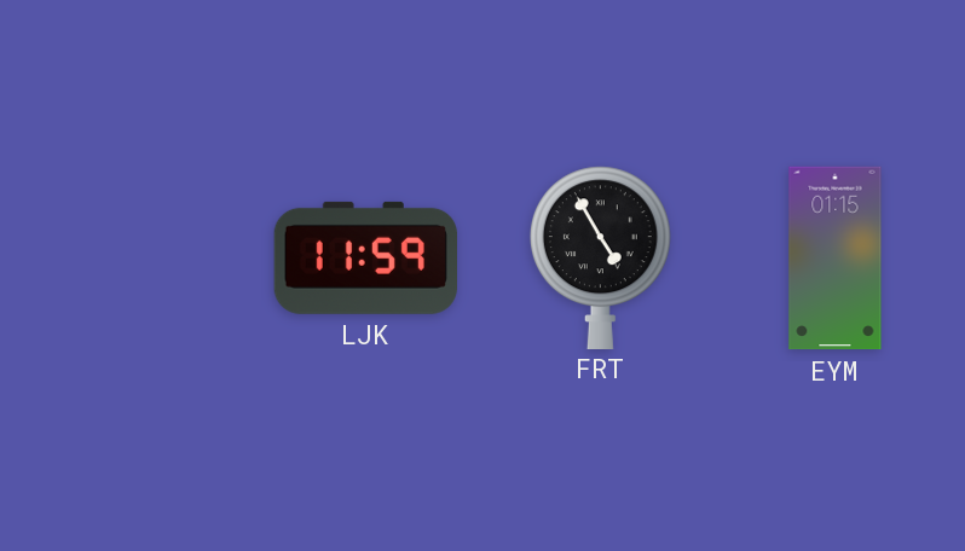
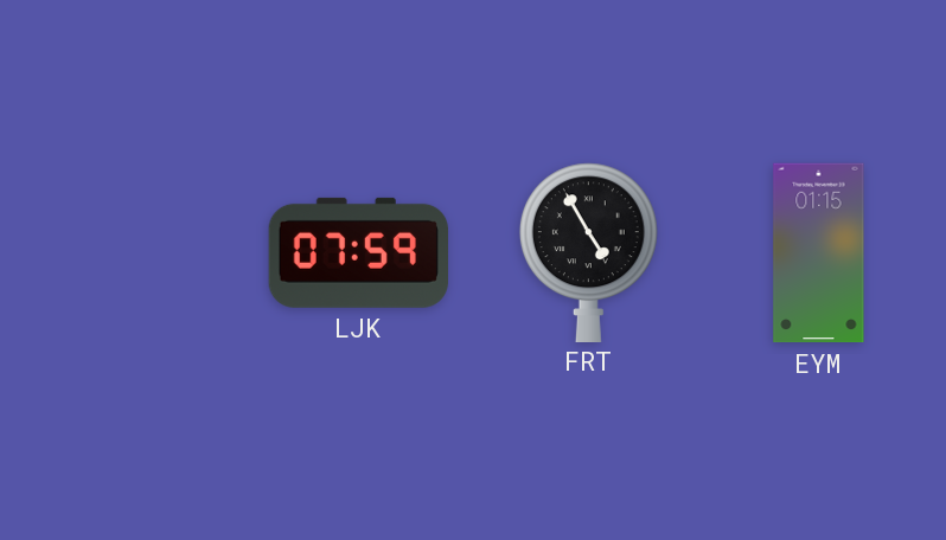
LJK: 11:59 -> 07:59 (358, 252)
